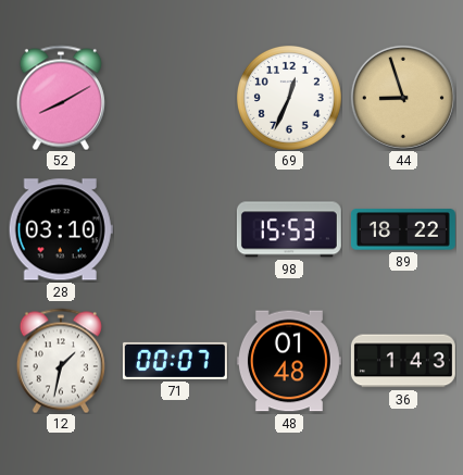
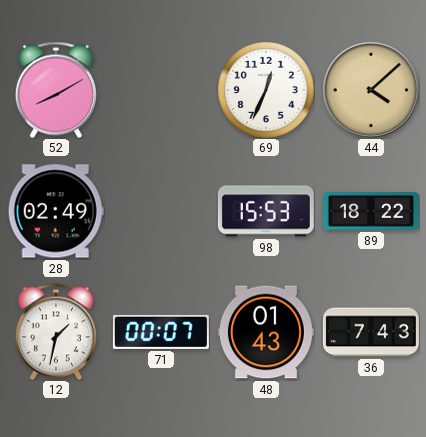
44: 8:57 -> 4:08 (371, 90)
28: 03:10 -> 02:49 (56, 211)
48: 01:48 -> 01:43 (266, 332)
36: 1:43 -> 7:43 (371, 332)
